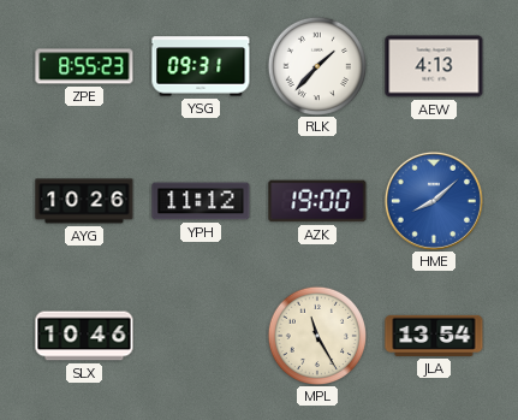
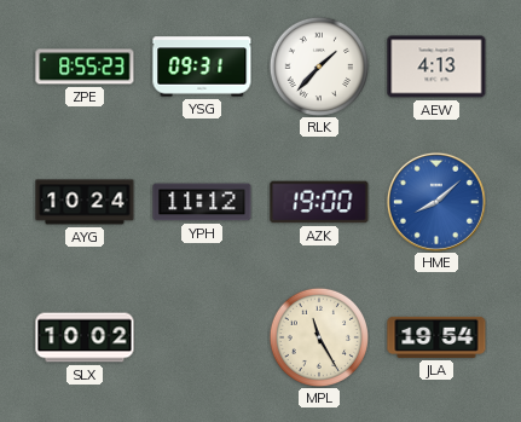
AYG: 10:26 -> 10:24 (85, 202)
SLX: 10:46 -> 10:02 (85, 337)
JLA: 13:54 -> 19:54 (436, 337)
